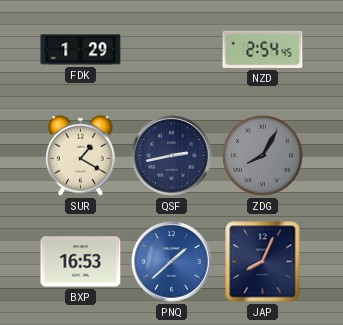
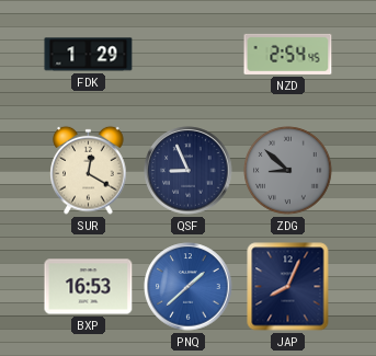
SUR: 1:20 -> 12:20 (89, 170)
QSF: 2:43 -> 8:56 (189, 171)
ZDG: 8:05 -> 8:52 (288, 171)
